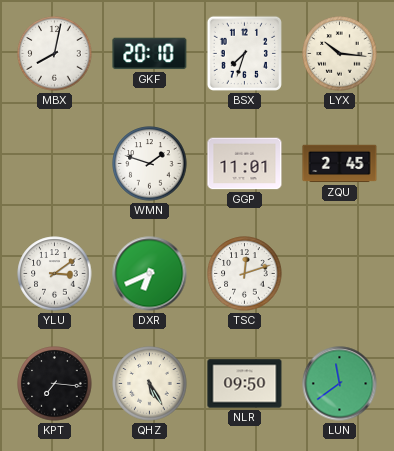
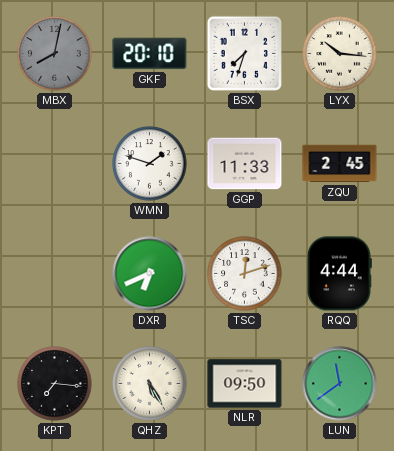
MBX dial: white -> grey (55, 54)
GGP: 11:01 -> 11:33 (245, 164)
YLU: 3:09 -> none (55, 274)
RQQ: none -> 4:44 (339, 274)
